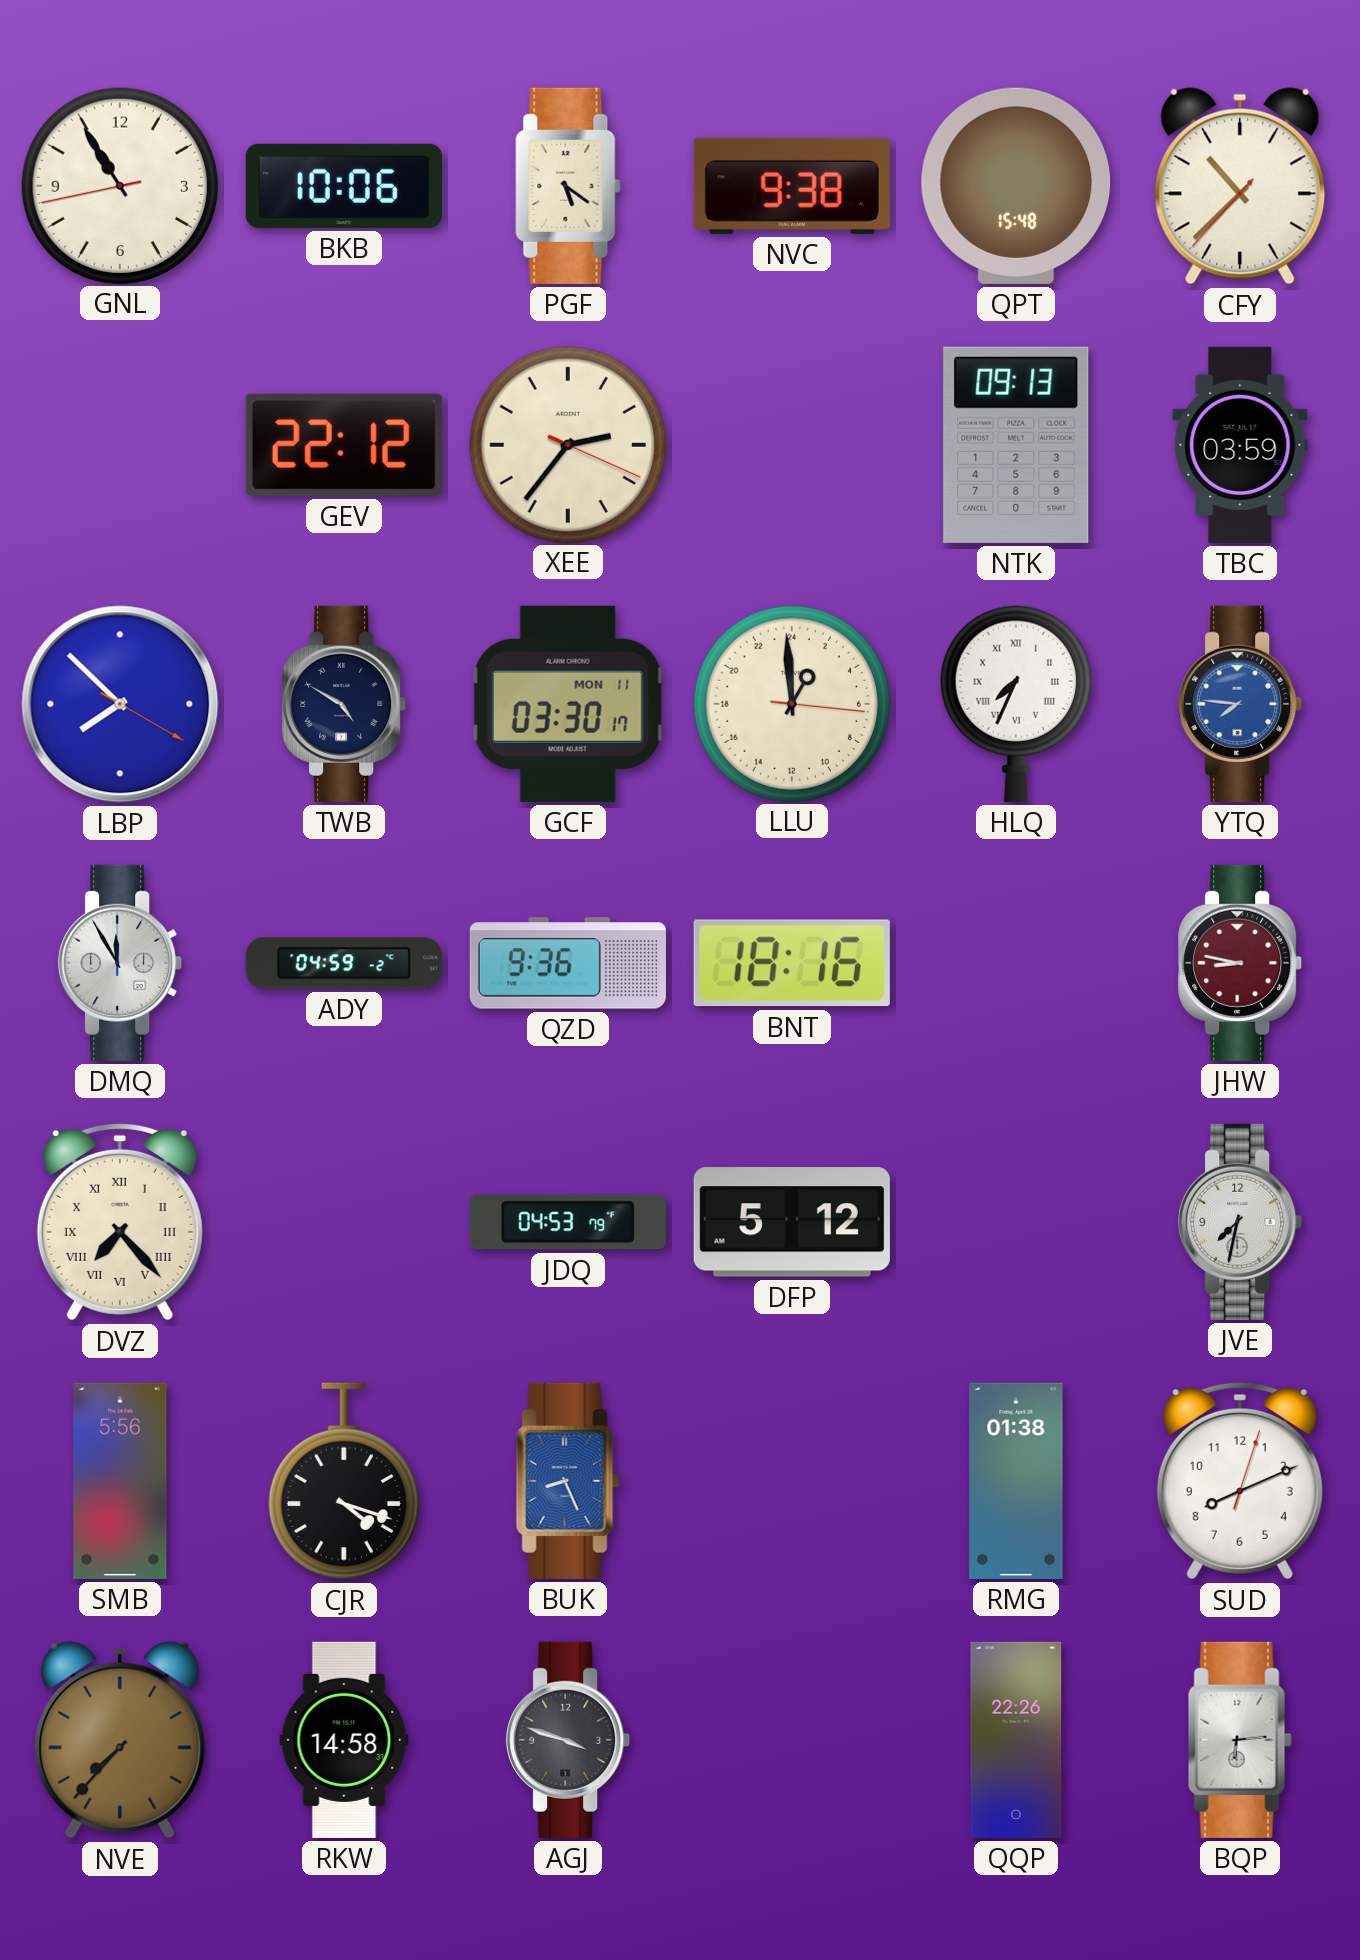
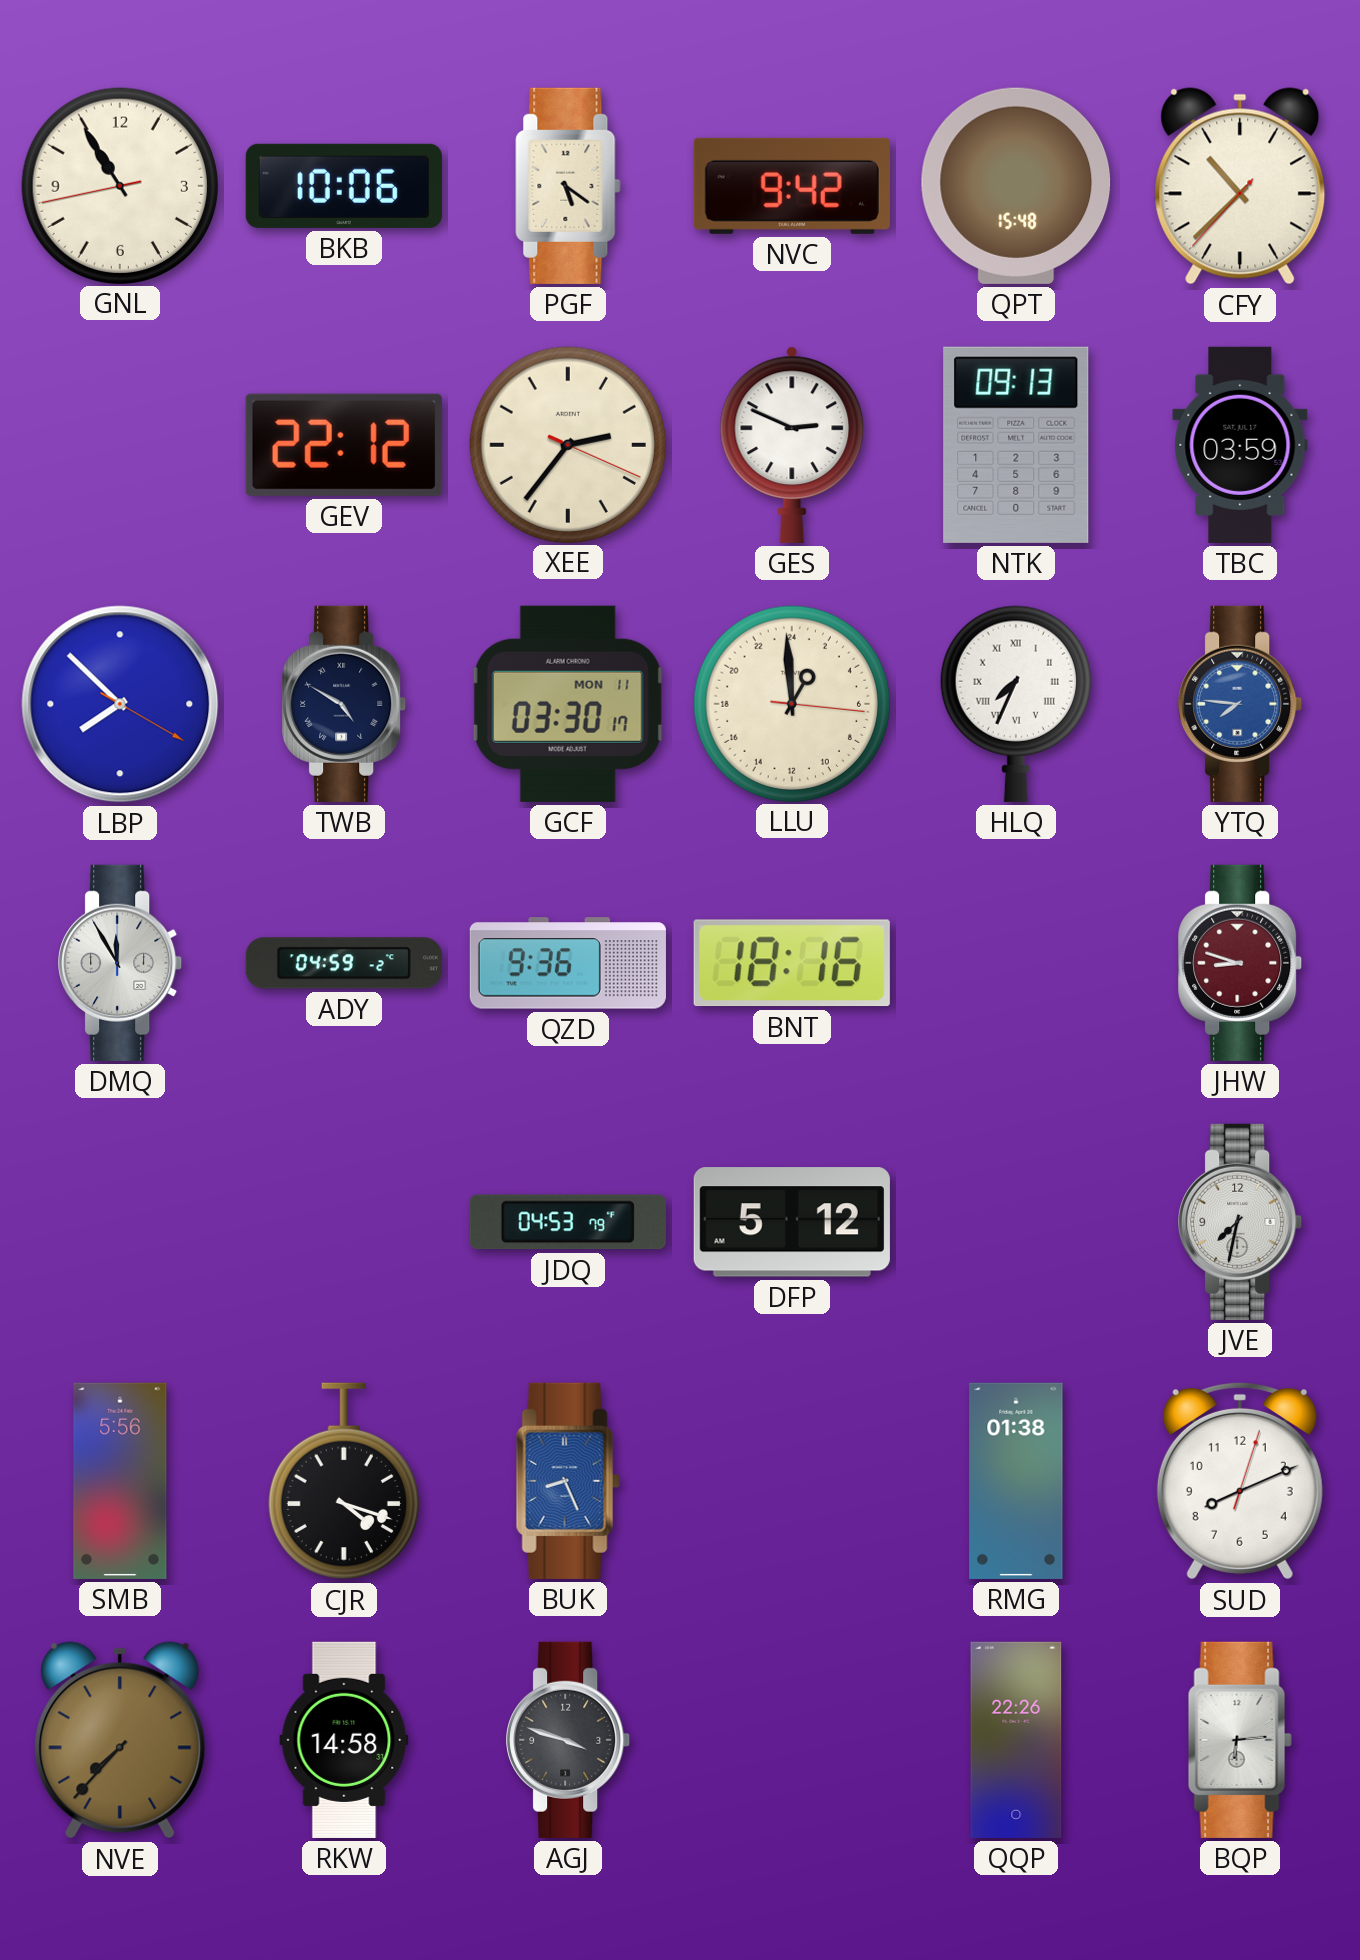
NVC: 9:38 -> 9:42 (792, 186)
GES: none -> 2:49 (792, 445)
JHW: 8:47 -> 8:48 (1241, 963)
DVZ: 7:23 -> none (120, 1222)
